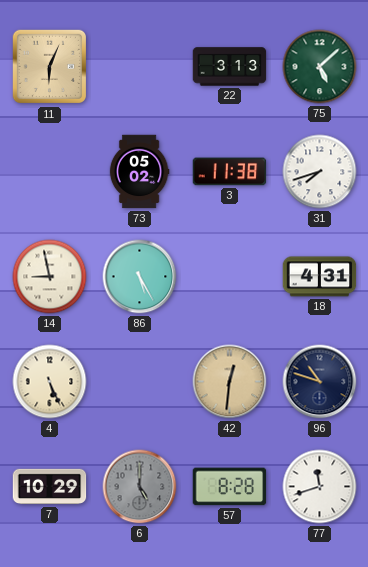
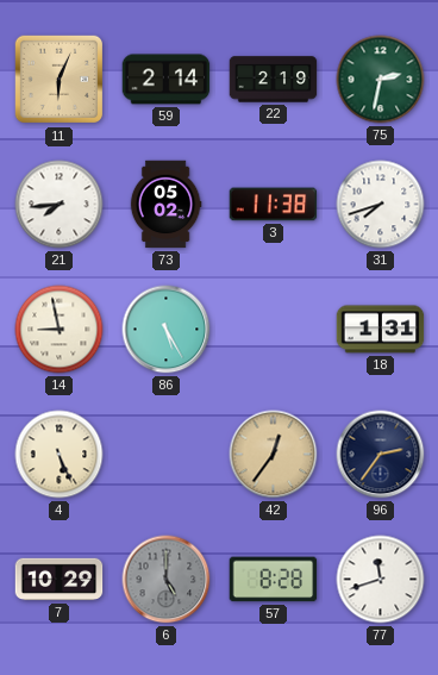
59: none -> 2:14 (167, 80)
22: 3:13 -> 2:19 (274, 80)
75: 5:08 -> 2:32 (381, 80)
21: none -> 7:44 (60, 205)
18: 4:31 -> 1:31 (381, 330)
42: 12:31 -> 12:36 (274, 455)
96: 10:48 -> 2:36 (381, 455)
